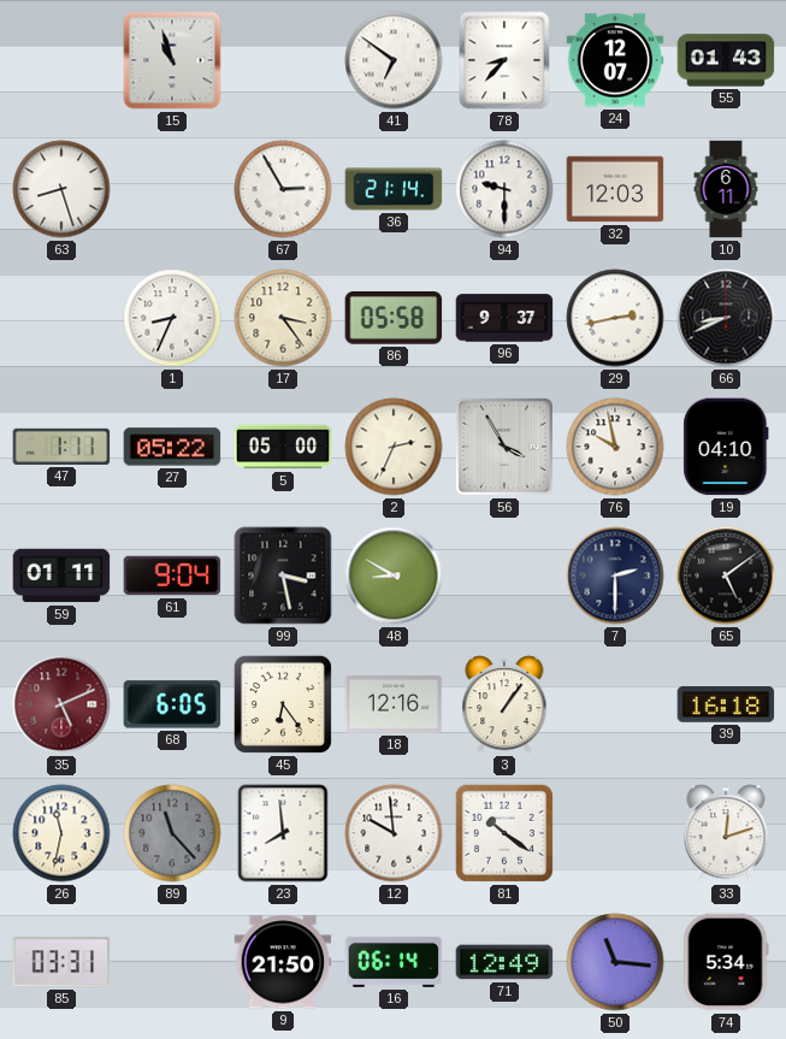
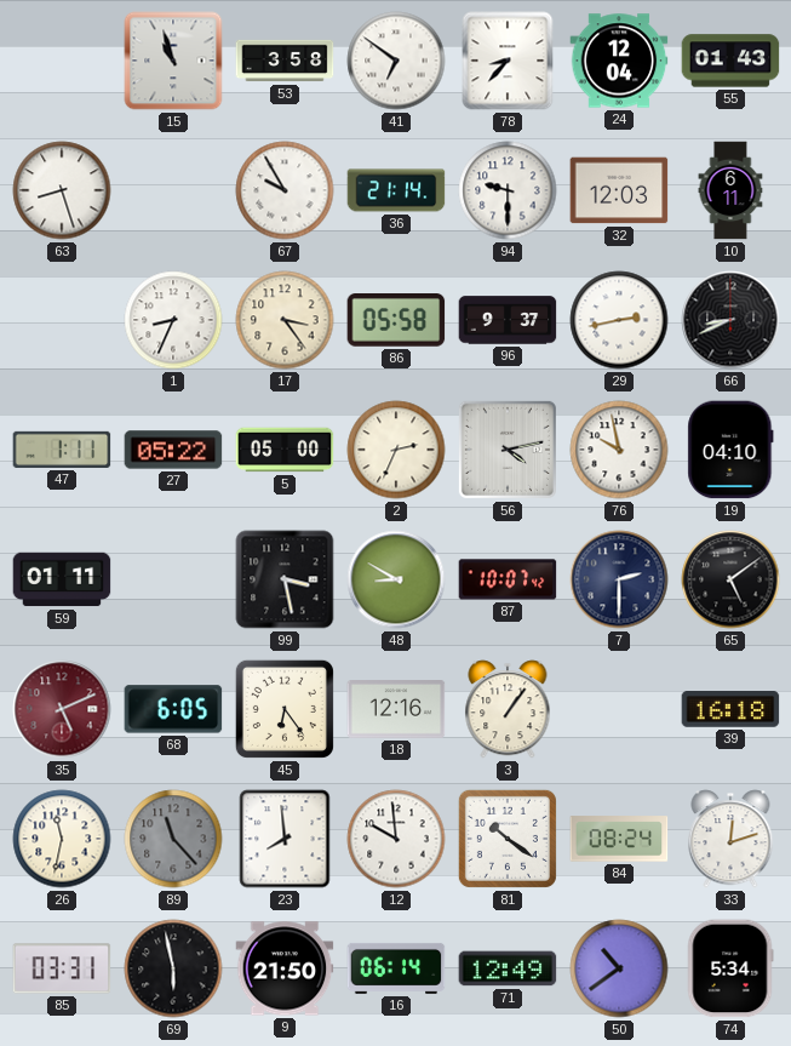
53: none -> 3:58 (285, 61)
24: 12:07 -> 12:04 (619, 61)
67: 2:55 -> 9:55 (285, 190)
56: 3:55 -> 4:13 (508, 450)
61: 9:04 -> none (172, 575)
87: none -> 10:07 (508, 579)
84: none -> 08:24 (619, 839)
69: none -> 5:58 (173, 968)
50: 11:16 -> 10:39 (619, 968)
